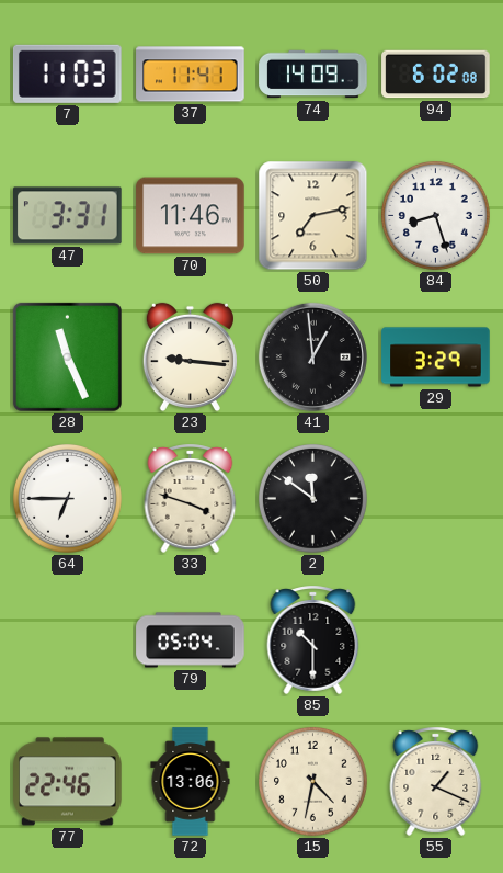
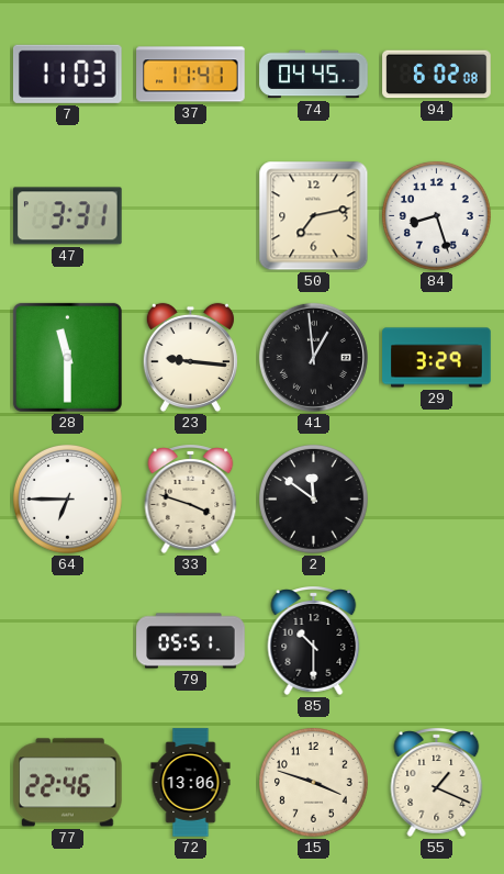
74: 14:09 -> 04:45 (314, 75)
70: 11:46 -> none (191, 216)
28: 11:26 -> 11:30 (67, 357)
79: 05:04 -> 05:51 (191, 641)
15: 4:32 -> 3:48 (314, 783)
